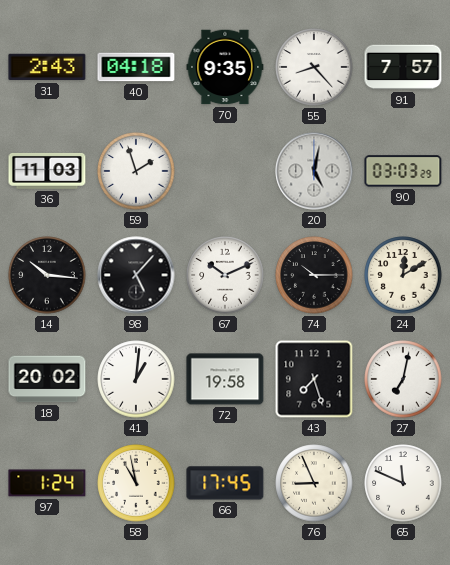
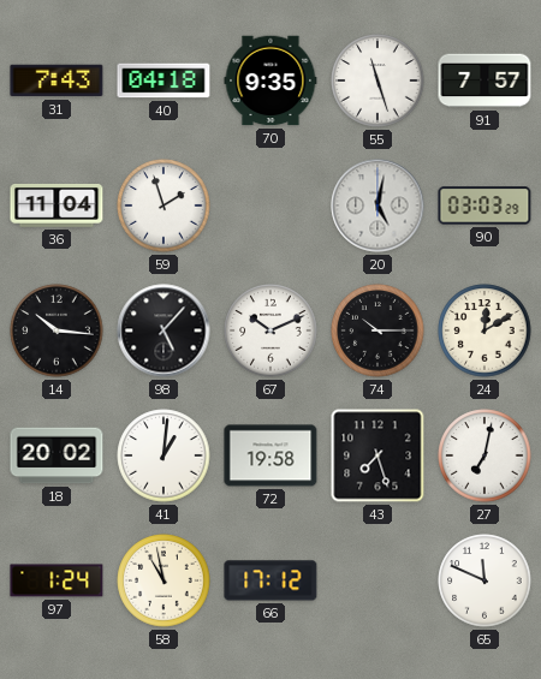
31: 2:43 -> 7:43 (57, 81)
55: 8:23 -> 11:27 (377, 81)
36: 11:03 -> 11:04 (57, 206)
66: 17:45 -> 17:12 (270, 580)
76: 8:56 -> none (314, 483)
